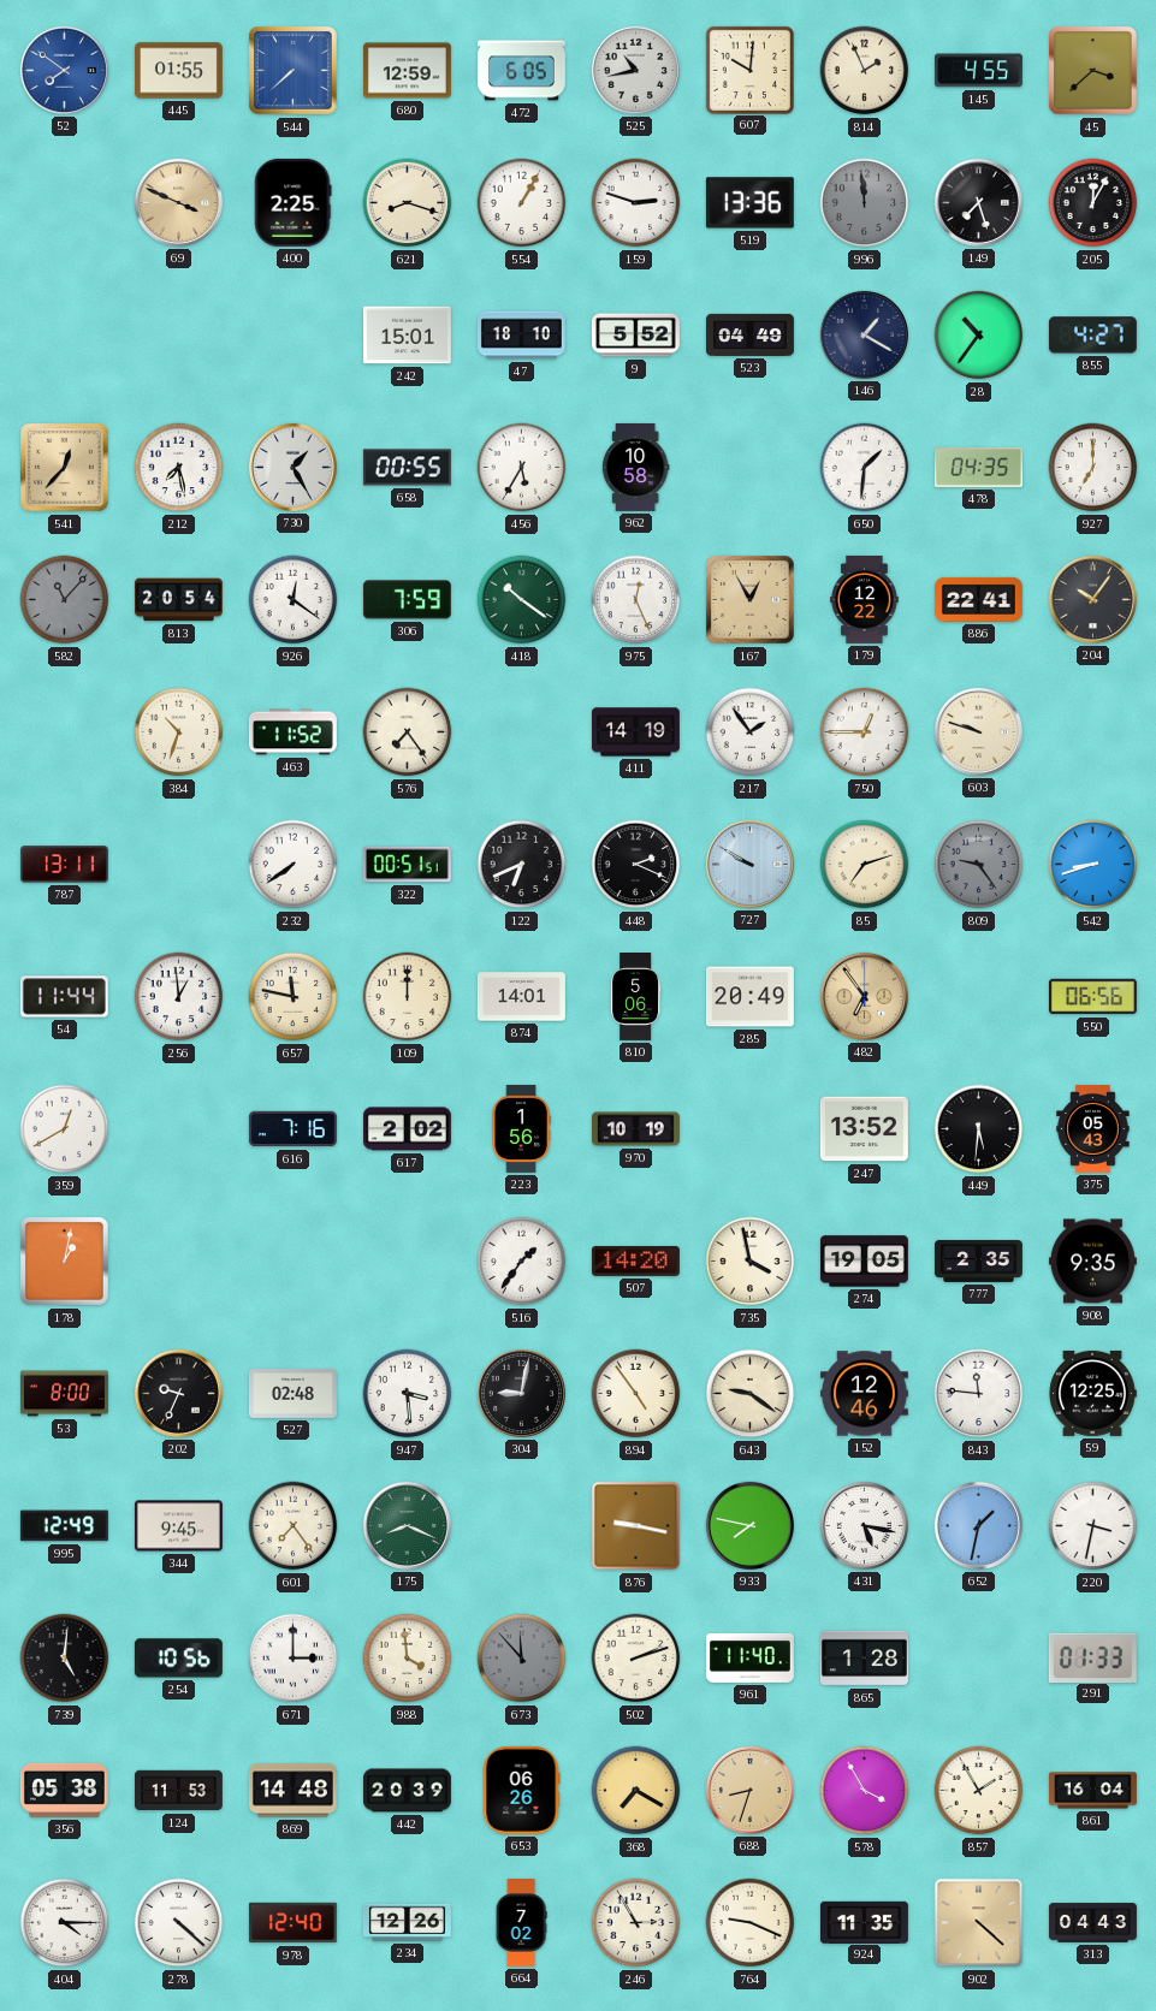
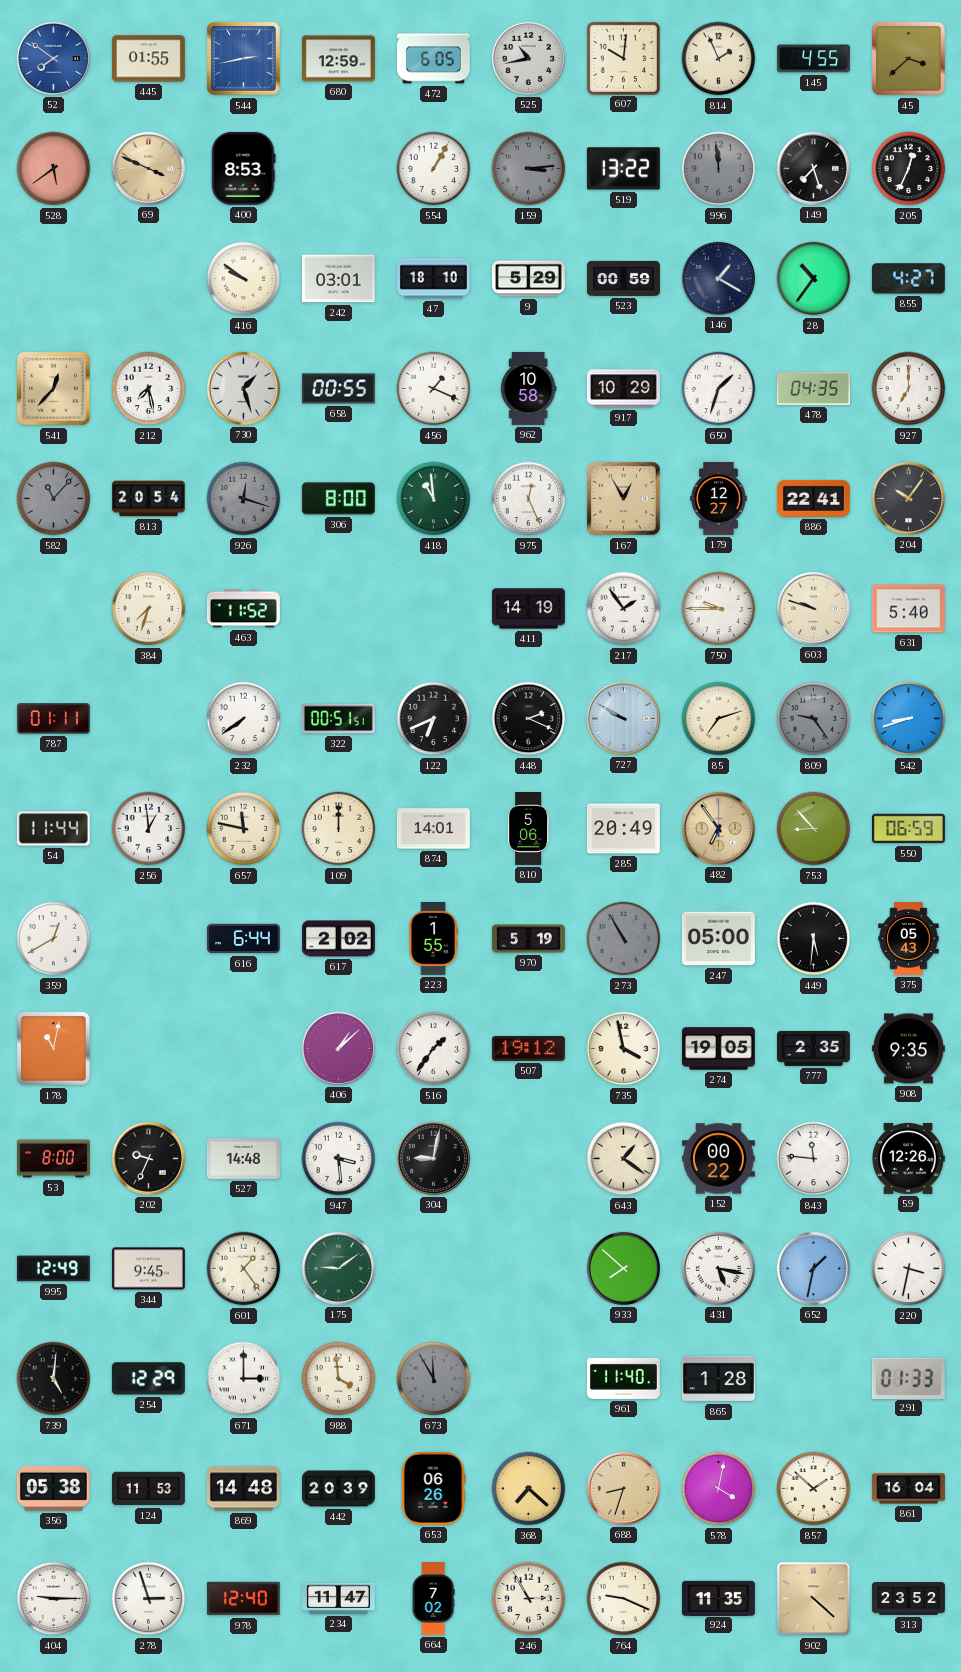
544: 7:38 -> 2:43 (244, 59)
528: none -> 5:39 (54, 169)
400: 2:25 -> 8:53 (244, 168)
621: 8:18 -> none (408, 203)
159: 2:48 -> 3:14 (529, 169)
159 dial: white -> grey (529, 169)
519: 13:36 -> 13:22 (623, 169)
205: 12:05 -> 12:34 (909, 169)
416: none -> 9:51 (244, 279)
242: 15:01 -> 03:01 (338, 279)
9: 5:52 -> 5:29 (528, 279)
523: 04:49 -> 00:59 (623, 278)
730: 1:25 -> 1:27 (243, 388)
456: 5:35 -> 1:19 (434, 389)
917: none -> 10:29 (623, 389)
650: 1:31 -> 1:33 (719, 389)
926: 12:21 -> 12:18 (244, 499)
926 dial: white -> grey (244, 499)
306: 7:59 -> 8:00 (338, 499)
418: 10:21 -> 10:59 (434, 499)
179: 12:22 -> 12:27 (719, 498)
384: 10:33 -> 7:33 (149, 609)
576: 7:24 -> none (408, 732)
750: 12:45 -> 9:45 (719, 609)
631: none -> 5:40 (908, 609)
787: 13:11 -> 01:11 (53, 719)
753: none -> 8:53 (814, 829)
550: 06:56 -> 06:59 (908, 829)
616: 7:16 -> 6:44 (243, 939)
223: 1:56 -> 1:55 (433, 938)
970: 10:19 -> 5:19 (529, 939)
273: none -> 10:55 (624, 939)
247: 13:52 -> 05:00 (718, 939)
178: 1:02 -> 11:02 (54, 1049)
406: none -> 1:08 (338, 1048)
507: 14:20 -> 19:12 (528, 1048)
527: 02:48 -> 14:48 (243, 1158)
894: 4:54 -> none (636, 1394)
643: 9:21 -> 1:21 (624, 1159)
152: 12:46 -> 00:22 (718, 1159)
59: 12:25 -> 12:26 (908, 1158)
601: 7:24 -> 1:24 (244, 1269)
175: 8:19 -> 9:09 (338, 1268)
876: 9:17 -> none (636, 1526)
933: 7:47 -> 7:52 (623, 1268)
254: 10:56 -> 12:29 (148, 1379)
673: 11:53 -> 11:55 (434, 1379)
502: 2:12 -> none (636, 1659)
368: 7:20 -> 7:22 (529, 1489)
578: 3:55 -> 4:02 (719, 1489)
857: 1:55 -> 1:52 (814, 1489)
404: 4:15 -> 9:15 (54, 1599)
278: 4:22 -> 2:57 (149, 1599)
234: 12:26 -> 11:47 (338, 1598)
313: 04:43 -> 23:52 (908, 1599)
